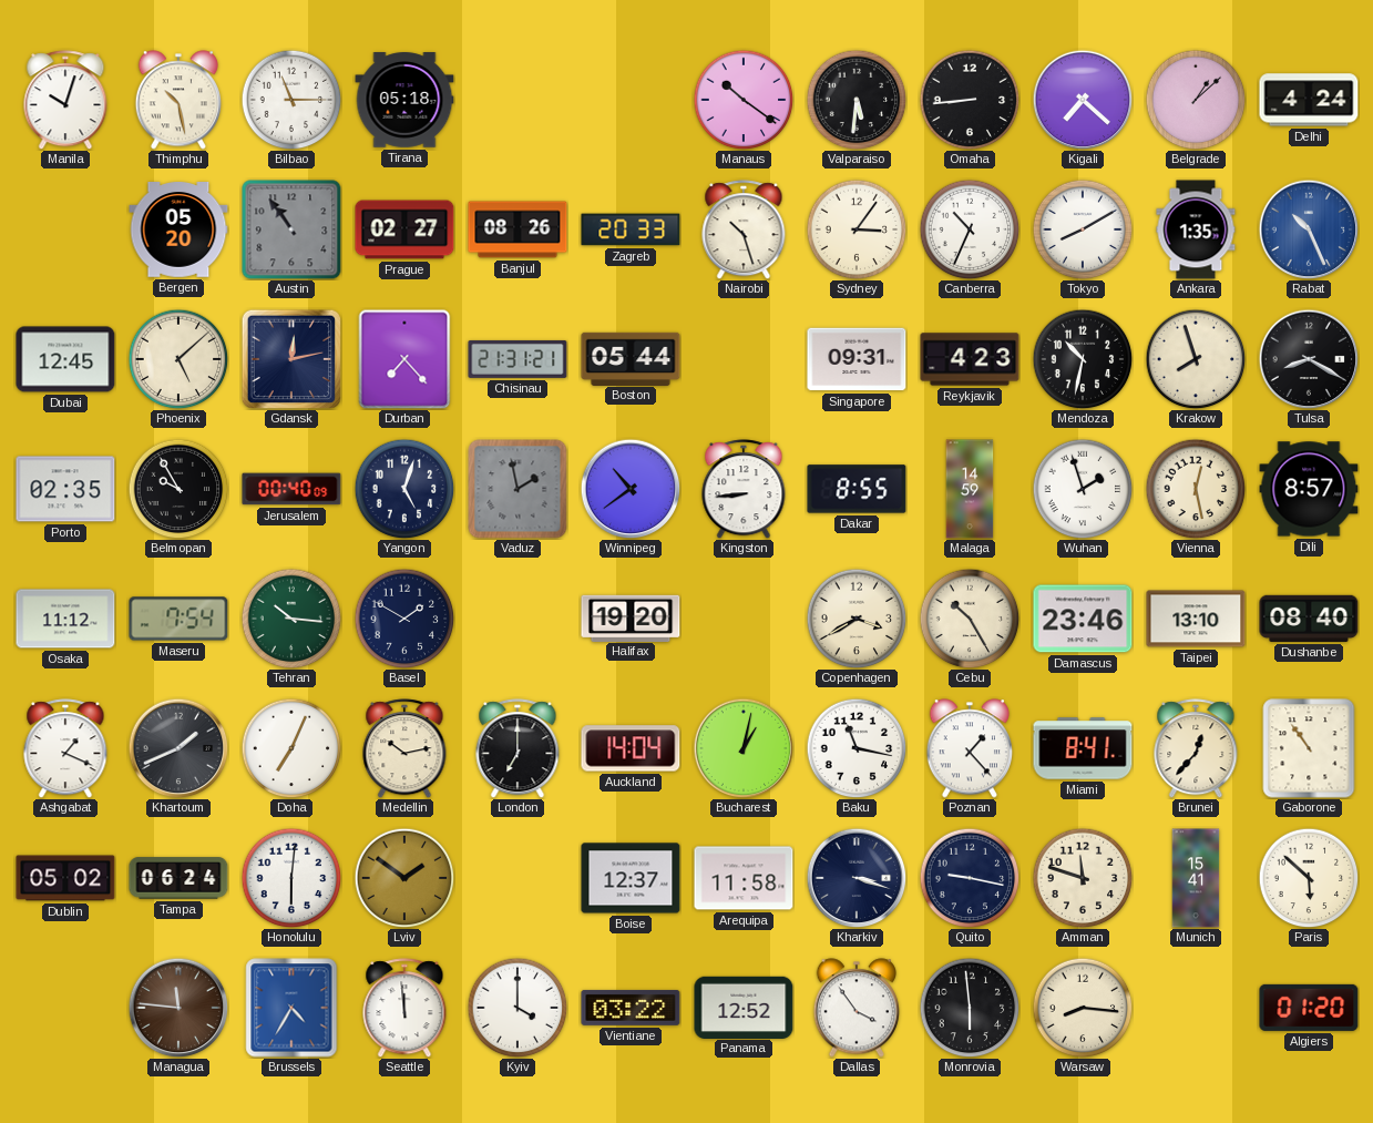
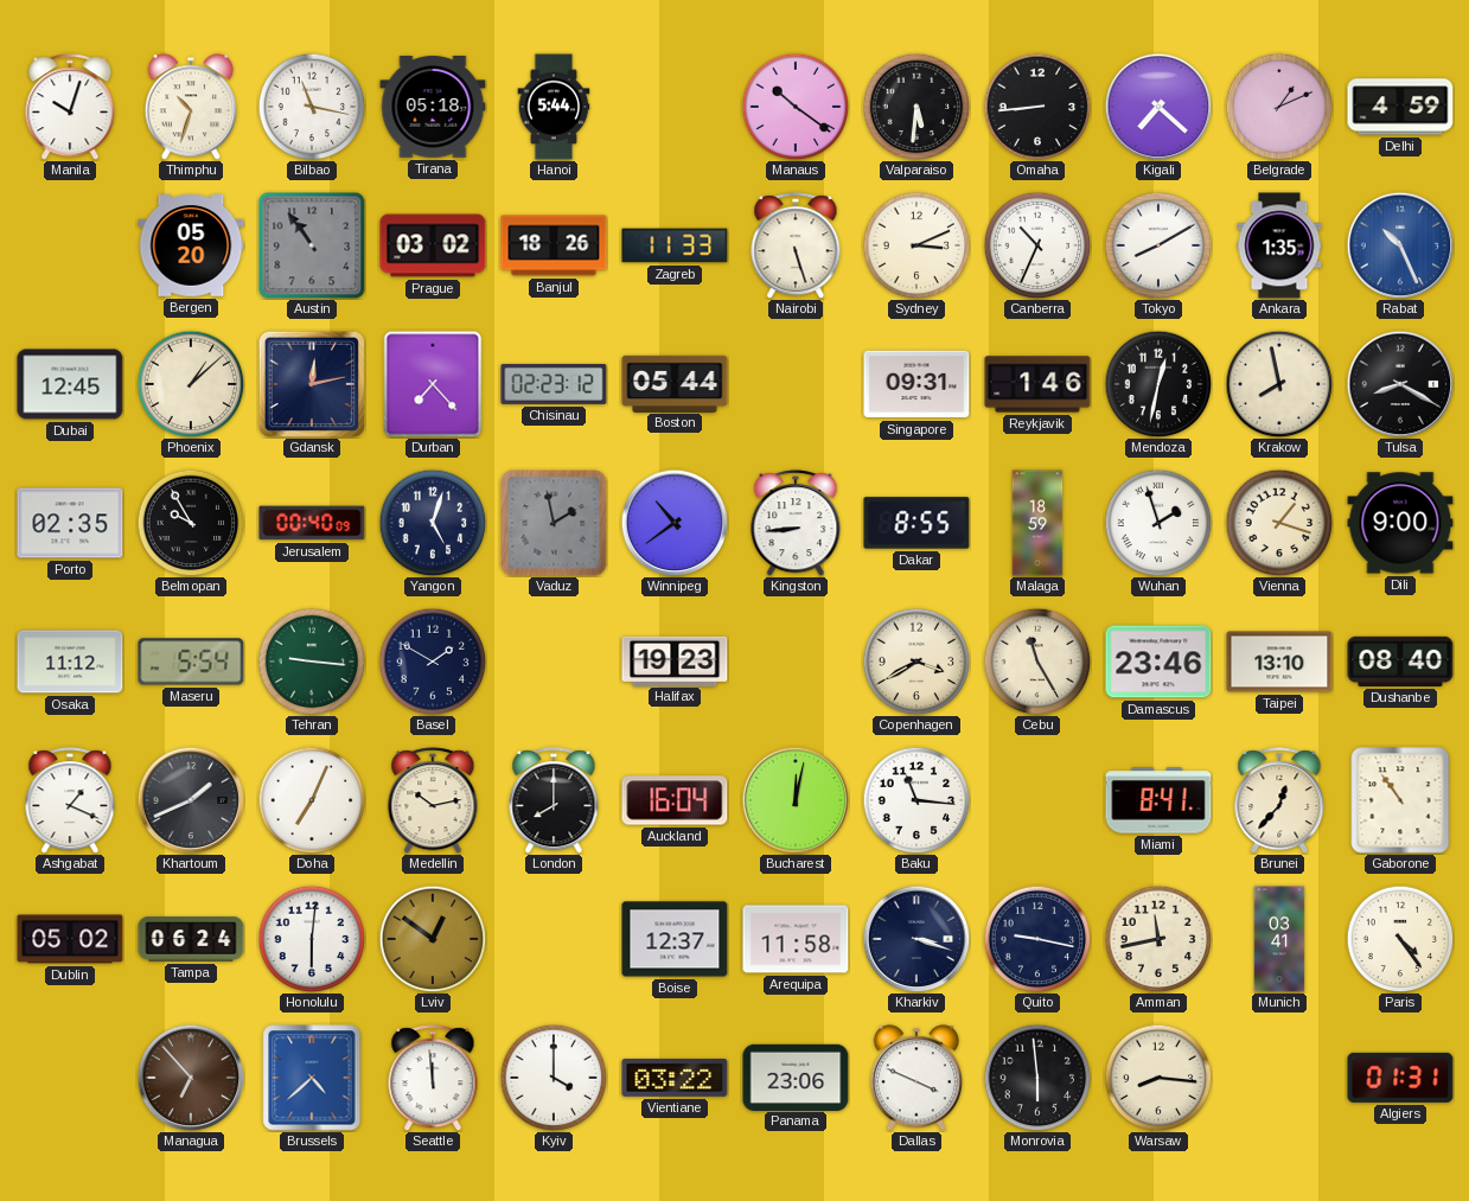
Thimphu: 10:28 -> 10:33 (190, 107)
Bilbao: 11:15 -> 11:17 (312, 107)
Hanoi: none -> 5:44 (554, 107)
Belgrade: 1:08 -> 1:11 (1279, 107)
Delhi: 4:24 -> 4:59 (1400, 107)
Prague: 02:27 -> 03:02 (433, 245)
Banjul: 08:26 -> 18:26 (554, 245)
Zagreb: 20:33 -> 11:33 (675, 245)
Nairobi: 10:27 -> 5:27 (796, 245)
Sydney: 3:06 -> 3:11 (916, 245)
Phoenix: 5:08 -> 1:08 (191, 384)
Chisinau: 21:31 -> 02:23 (554, 384)
Reykjavik: 4:23 -> 1:46 (1037, 384)
Mendoza: 10:32 -> 12:32 (1158, 384)
Krakow: 7:57 -> 7:58 (1279, 384)
Malaga: 14:59 -> 18:59 (1037, 523)
Vienna: 12:28 -> 1:18 (1279, 523)
Dili: 8:57 -> 9:00 (1400, 523)
Maseru: 7:54 -> 5:54 (191, 662)
Tehran: 10:16 -> 9:16 (312, 662)
Halifax: 19:20 -> 19:23 (675, 660)
Cebu: 10:25 -> 11:25 (1037, 662)
London: 7:00 -> 8:00 (554, 800)
Auckland: 14:04 -> 16:04 (675, 800)
Bucharest: 1:02 -> 12:02 (796, 800)
Baku: 11:17 -> 11:16 (916, 800)
Poznan: 1:23 -> none (969, 748)
Lviv: 1:51 -> 12:51 (433, 939)
Amman: 11:48 -> 11:43 (1158, 939)
Munich: 15:41 -> 03:41 (1279, 939)
Paris: 5:52 -> 4:24 (1400, 939)
Managua: 11:46 -> 6:53 (191, 1078)
Brussels: 4:35 -> 4:38 (312, 1078)
Panama: 12:52 -> 23:06 (796, 1077)
Dallas: 3:54 -> 3:49 (915, 1078)
Algiers: 01:20 -> 01:31 (1400, 1078)
